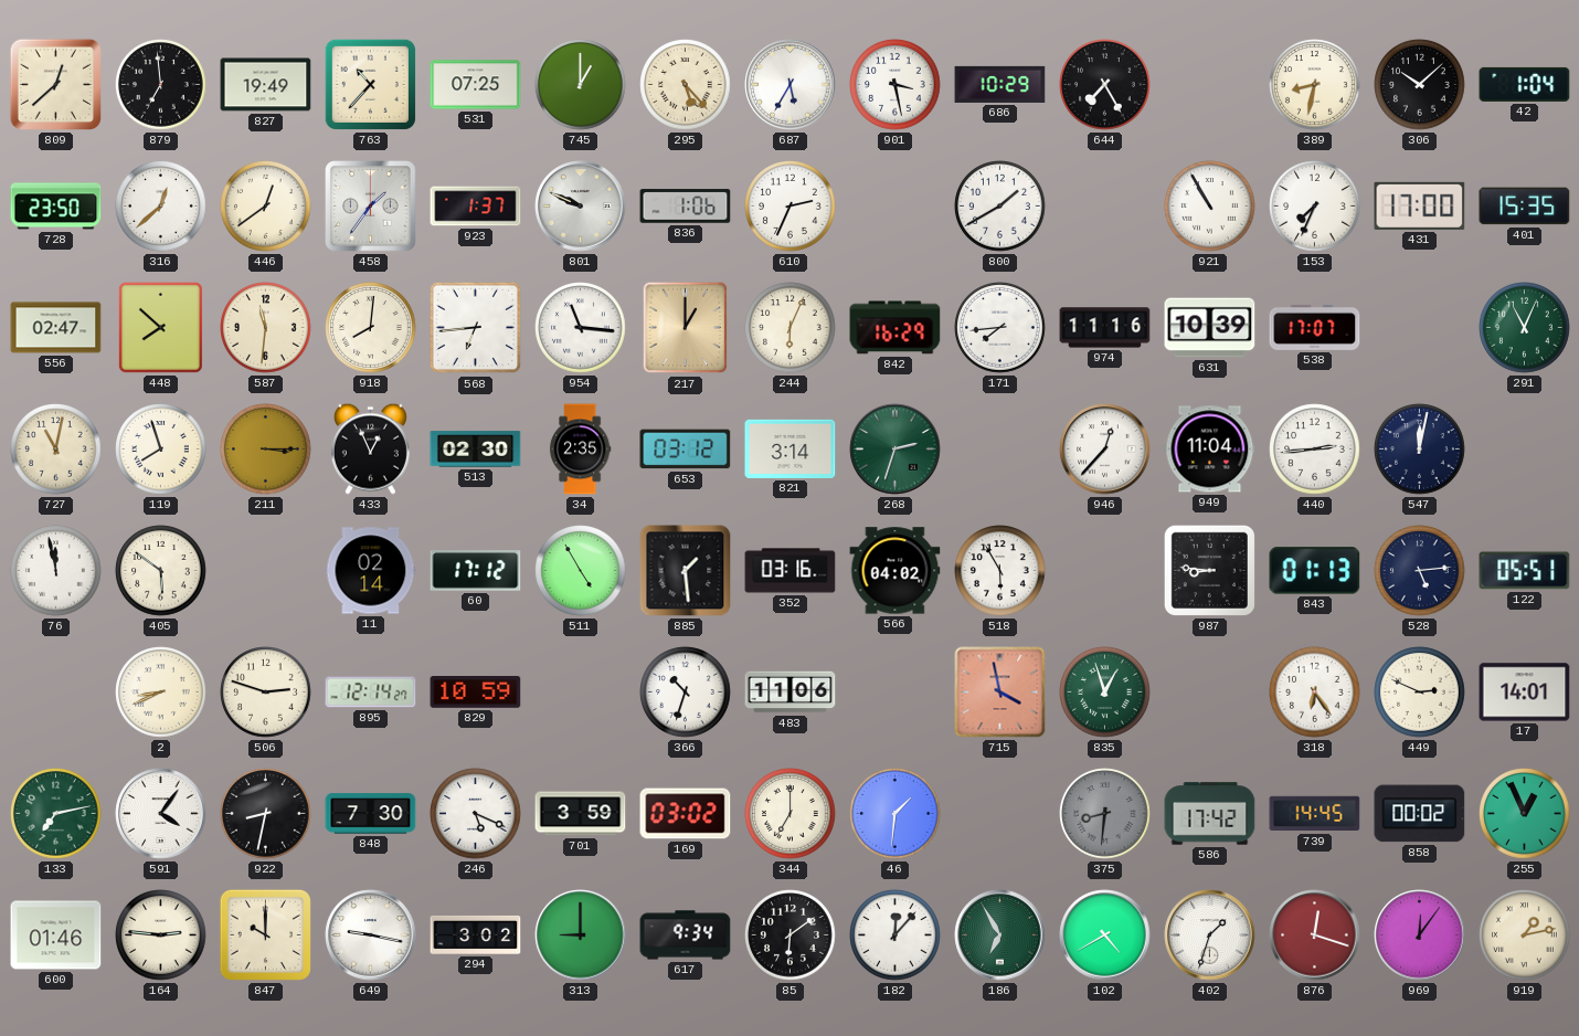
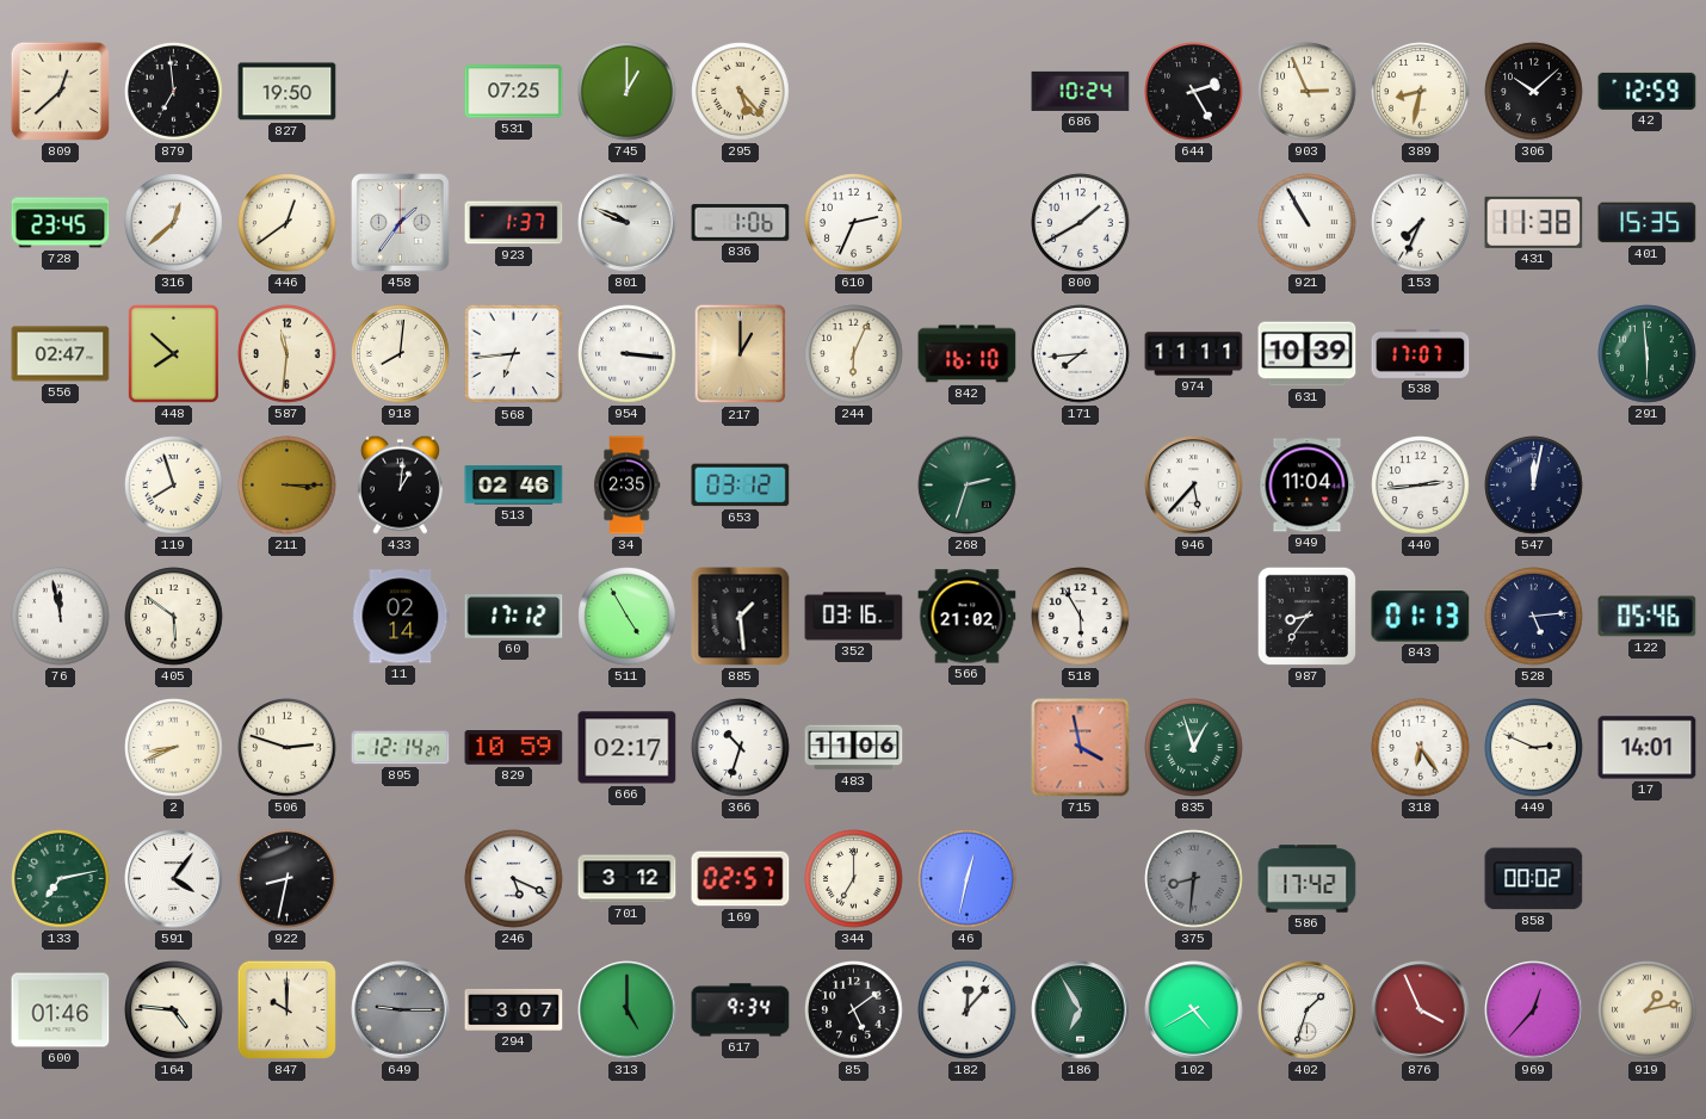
827: 19:49 -> 19:50 (288, 92)
763: 10:37 -> none (370, 84)
687: 5:35 -> none (791, 85)
901: 3:28 -> none (896, 85)
686: 10:29 -> 10:24 (1081, 91)
644: 7:25 -> 2:25 (1194, 92)
903: none -> 2:56 (1308, 92)
42: 1:04 -> 12:59 (1648, 91)
728: 23:50 -> 23:45 (61, 223)
431: 17:00 -> 11:38 (1534, 222)
954: 11:16 -> 3:16 (628, 354)
842: 16:29 -> 16:10 (968, 354)
974: 11:16 -> 11:11 (1194, 354)
291: 11:04 -> 5:59 (1648, 354)
727: 11:02 -> none (56, 450)
433: 12:56 -> 1:01 (400, 484)
513: 02:30 -> 02:46 (514, 486)
821: 3:14 -> none (791, 448)
946: 12:37 -> 5:37 (1194, 486)
566: 04:02 -> 21:02 (968, 617)
987: 8:46 -> 8:36 (1306, 616)
122: 05:51 -> 05:46 (1648, 617)
666: none -> 02:17 (628, 748)
848: 7:30 -> none (371, 814)
701: 3:59 -> 3:12 (628, 879)
169: 03:02 -> 02:57 (741, 879)
46: 1:31 -> 12:32 (968, 879)
739: 14:45 -> none (1315, 814)
255: 12:56 -> none (1525, 814)
164: 2:46 -> 4:46 (174, 1010)
649: 9:17 -> 9:15 (401, 1010)
649 dial: white -> grey (401, 1010)
294: 3:02 -> 3:07 (514, 1009)
313: 9:00 -> 5:00 (628, 1010)
85: 6:09 -> 5:09 (854, 1010)
876: 12:18 -> 3:56 (1421, 1010)
969: 12:06 -> 12:37 (1534, 1010)
